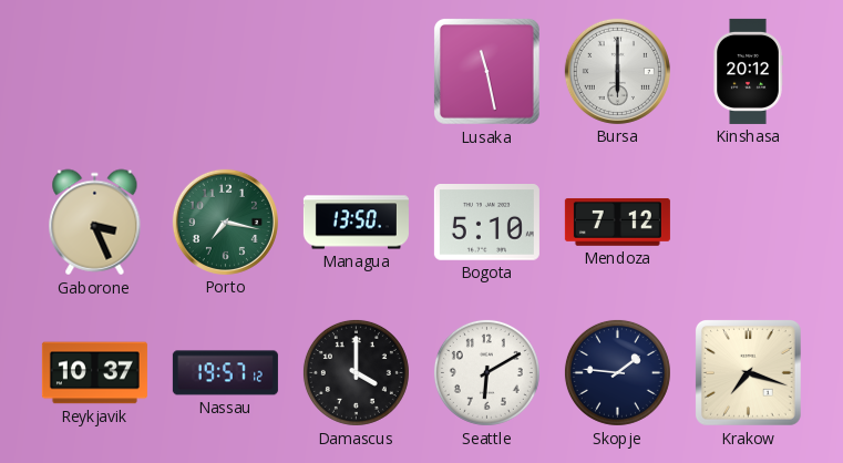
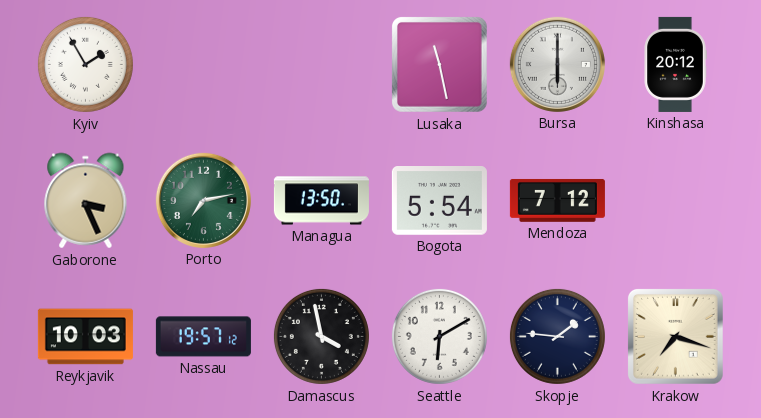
Kyiv: none -> 1:55 (85, 64)
Porto: 7:17 -> 7:13 (203, 200)
Bogota: 5:10 -> 5:54 (439, 201)
Reykjavik: 10:37 -> 10:03 (85, 337)
Damascus: 4:00 -> 3:58 (321, 336)
